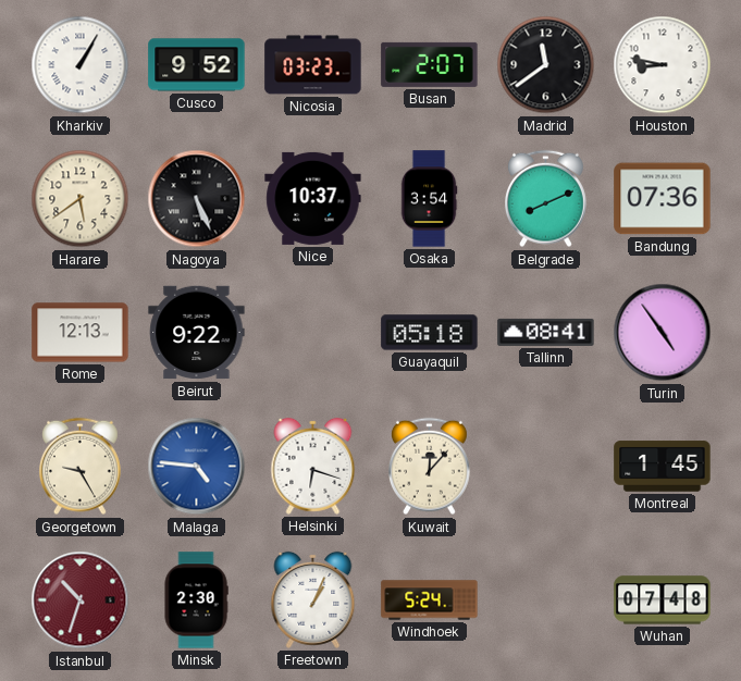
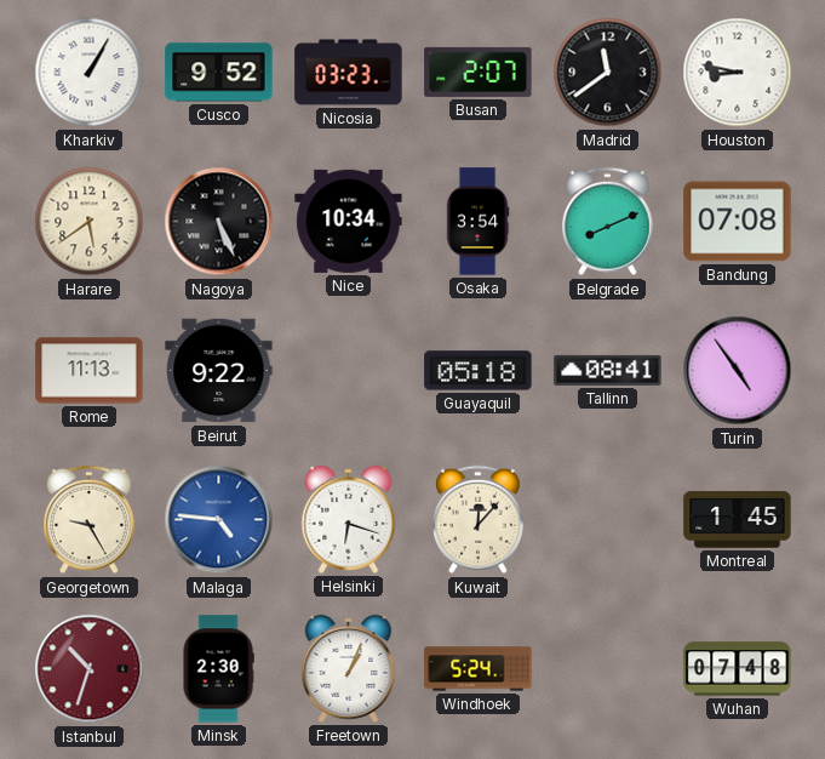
Nice: 10:37 -> 10:34 (349, 221)
Bandung: 07:36 -> 07:08 (738, 222)
Rome: 12:13 -> 11:13 (90, 371)
